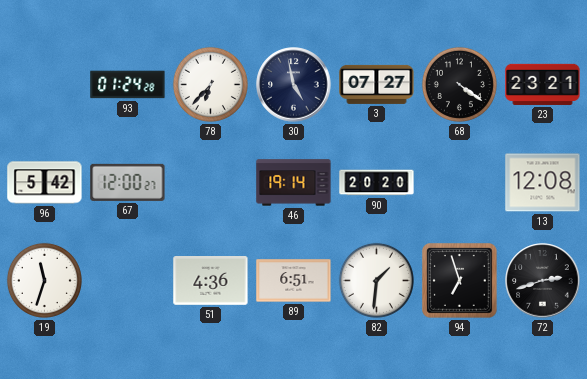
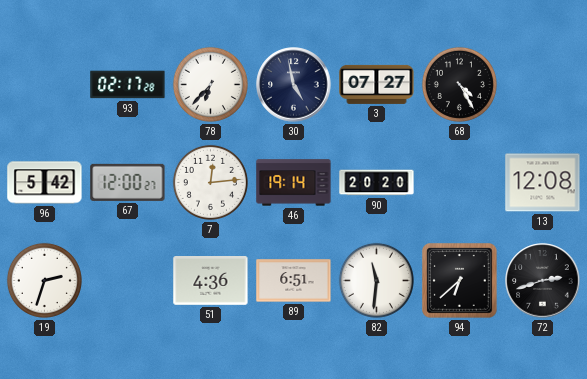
93: 01:24 -> 02:17 (128, 85)
68: 4:21 -> 4:25 (459, 84)
23: 23:21 -> none (543, 84)
7: none -> 12:14 (210, 182)
19: 11:33 -> 2:33 (44, 280)
82: 1:31 -> 11:31 (376, 280)
94: 6:57 -> 6:38 (460, 281)
